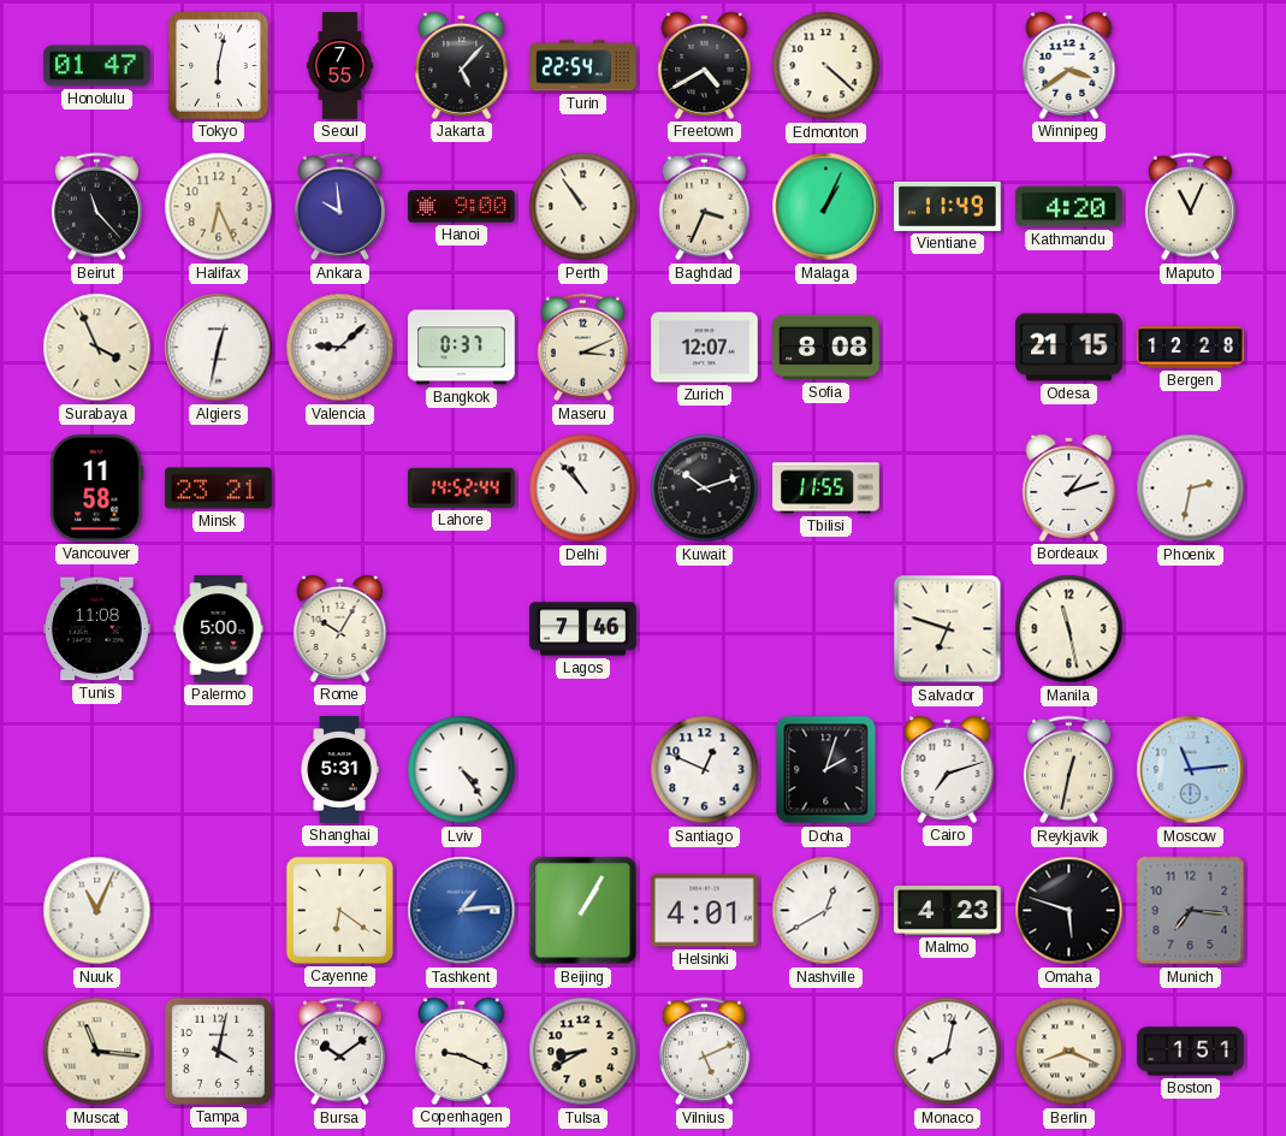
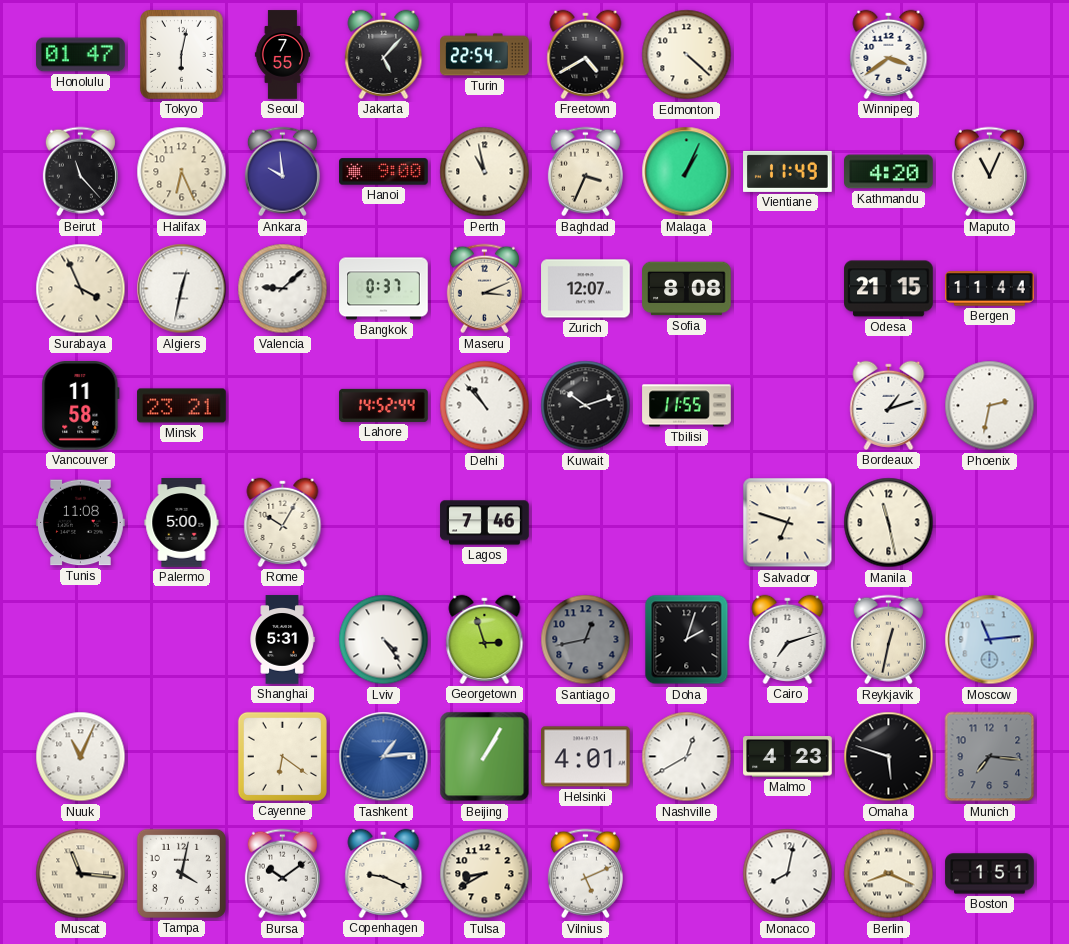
Perth: 10:54 -> 10:58 (485, 172)
Bergen: 12:28 -> 11:44 (990, 289)
Georgetown: none -> 2:57 (485, 639)
Santiago: 12:49 -> 12:43 (586, 640)
Santiago dial: white -> grey (586, 640)
